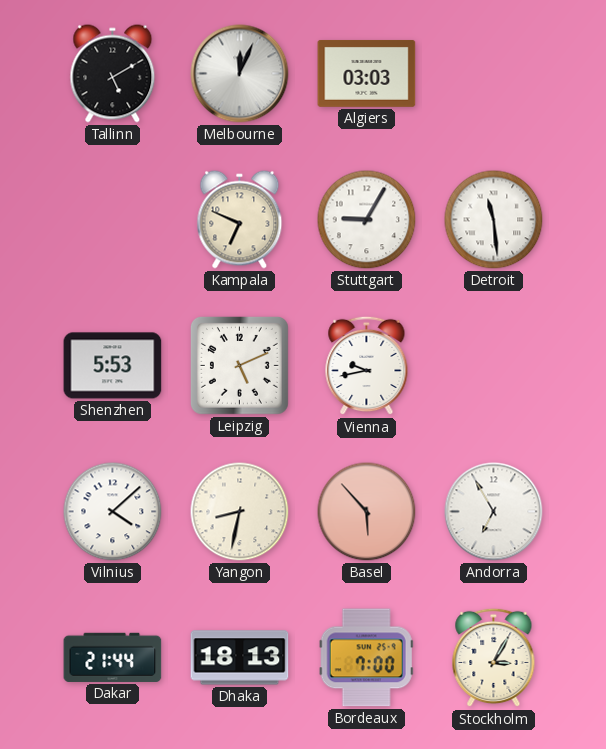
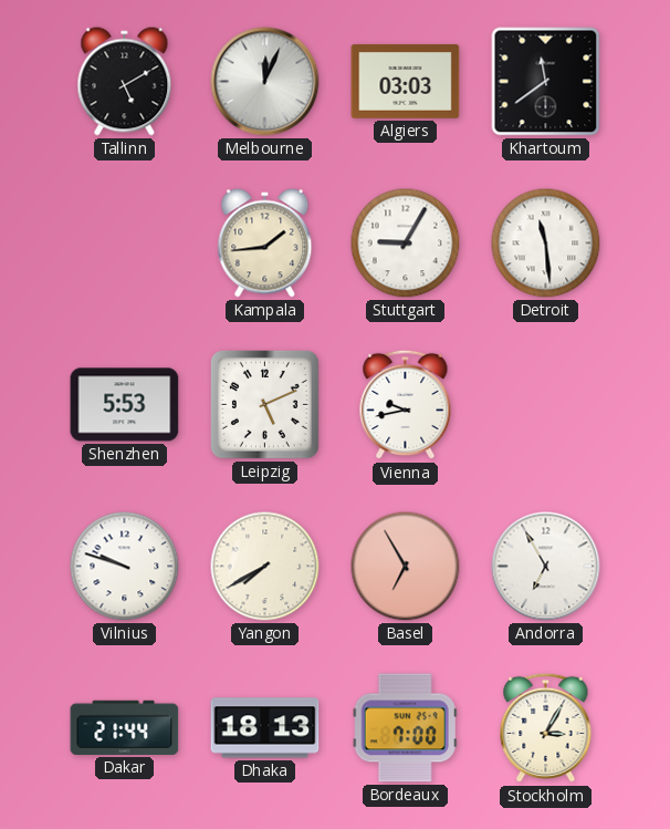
Khartoum: none -> 11:39 (546, 82)
Kampala: 6:49 -> 1:44 (265, 243)
Vilnius: 4:08 -> 9:48 (125, 567)
Yangon: 8:32 -> 7:40 (265, 567)
Basel: 5:53 -> 6:55 (406, 567)
